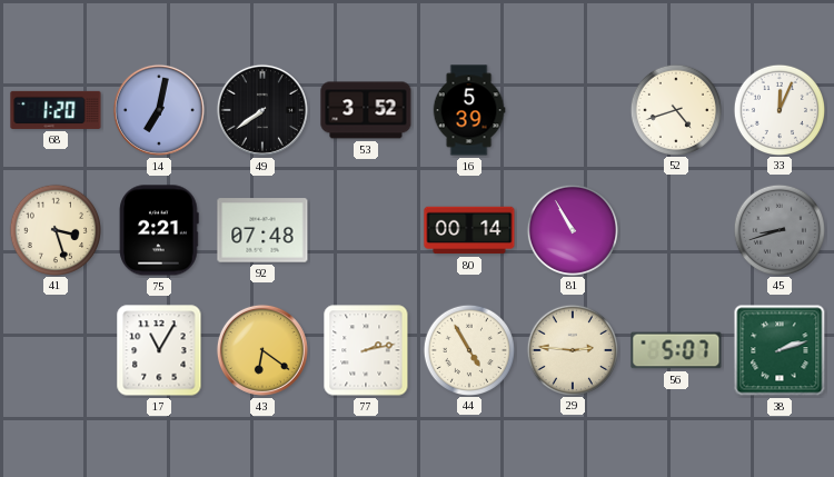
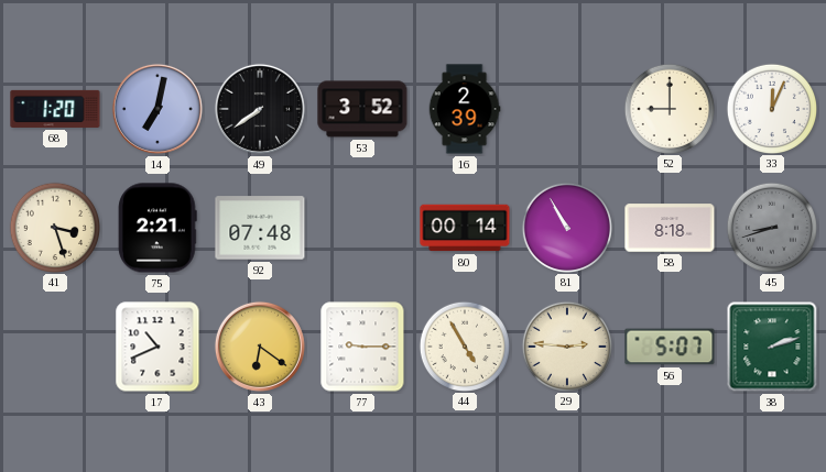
16: 5:39 -> 2:39 (465, 109)
52: 4:42 -> 9:00 (669, 108)
58: none -> 8:18 (670, 228)
17: 11:05 -> 10:41 (157, 347)
77: 2:13 -> 9:15 (362, 347)
